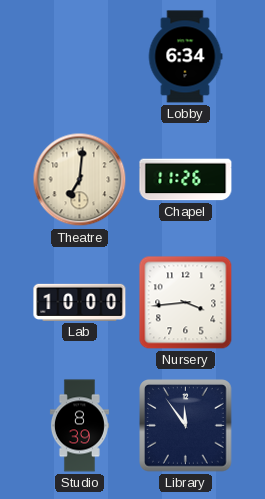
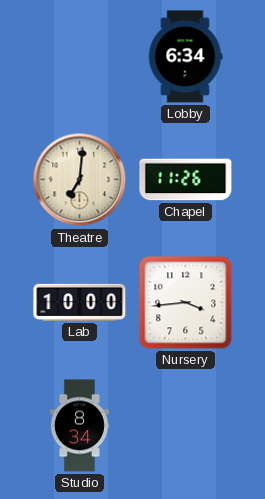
Studio: 8:39 -> 8:34 (79, 426)
Library: 11:54 -> none (186, 426)
